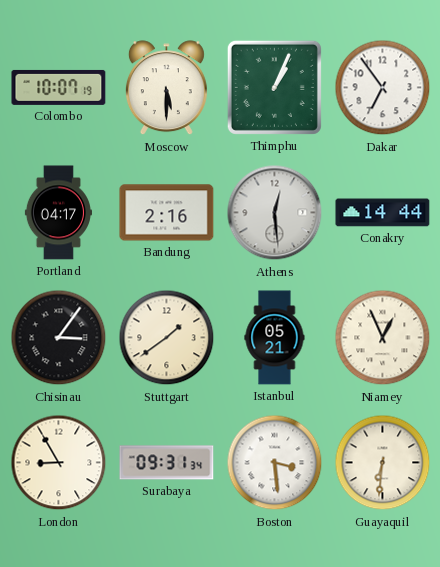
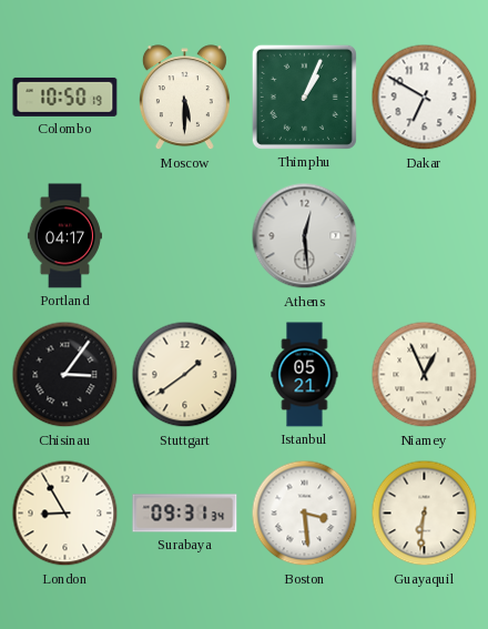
Colombo: 10:07 -> 10:50 (65, 97)
Dakar: 6:54 -> 6:50 (425, 98)
Bandung: 2:16 -> none (167, 213)
Conakry: 14:44 -> none (383, 213)
